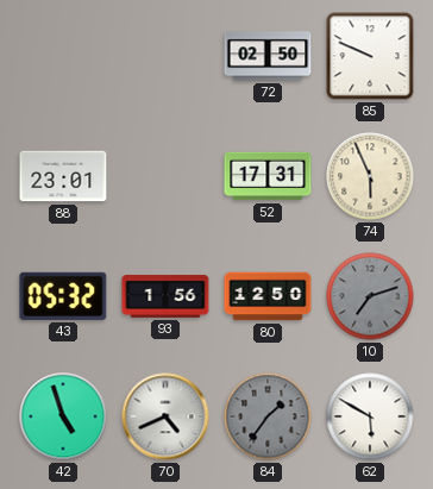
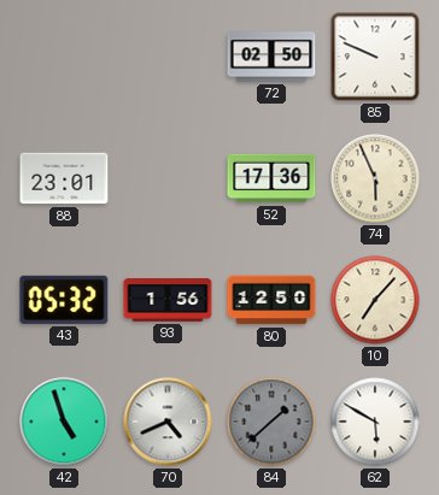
52: 17:31 -> 17:36 (271, 178)
10: 7:12 -> 7:07 (375, 300)
10 dial: grey -> cream (375, 300)
84: 1:36 -> 1:38 (271, 422)
